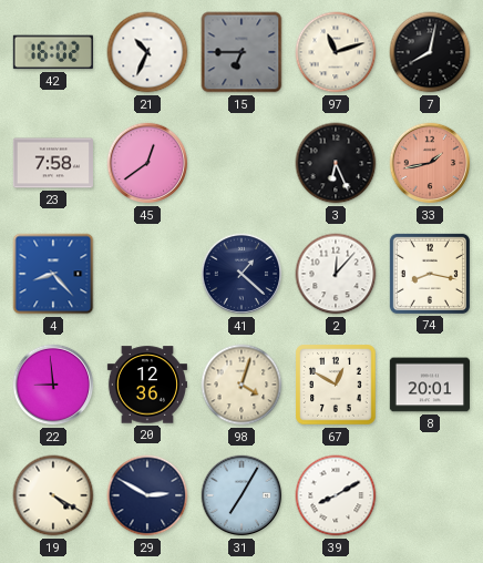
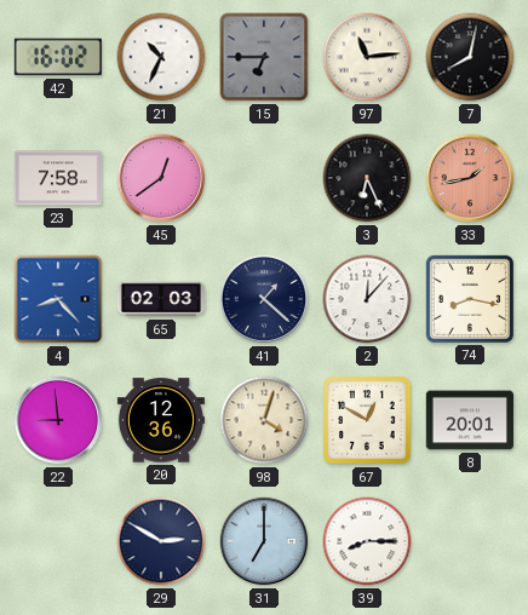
97: 11:12 -> 11:14 (367, 57)
65: none -> 02:03 (160, 299)
19: 4:20 -> none (53, 495)
31: 7:05 -> 7:00 (264, 541)
39: 8:10 -> 8:15 (367, 541)
